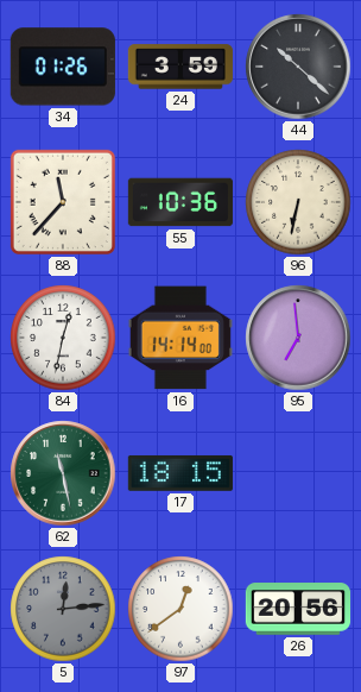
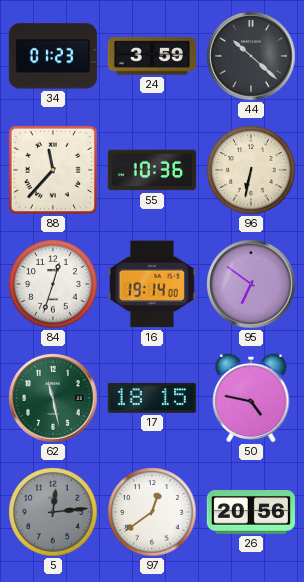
34: 01:26 -> 01:23 (53, 56)
84: 12:32 -> 12:33 (53, 284)
16: 14:14 -> 19:14 (152, 284)
95: 6:59 -> 6:51 (251, 284)
50: none -> 4:47 (251, 398)
